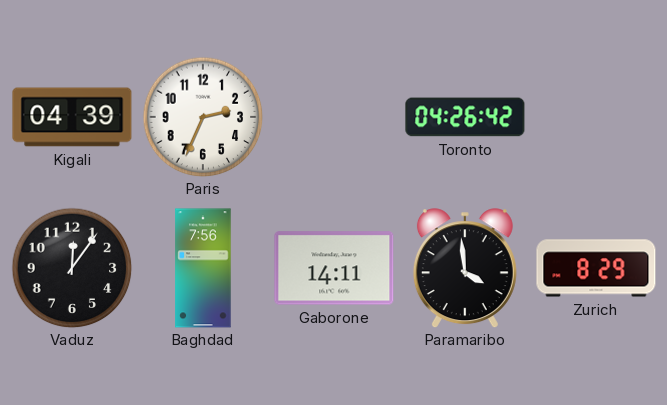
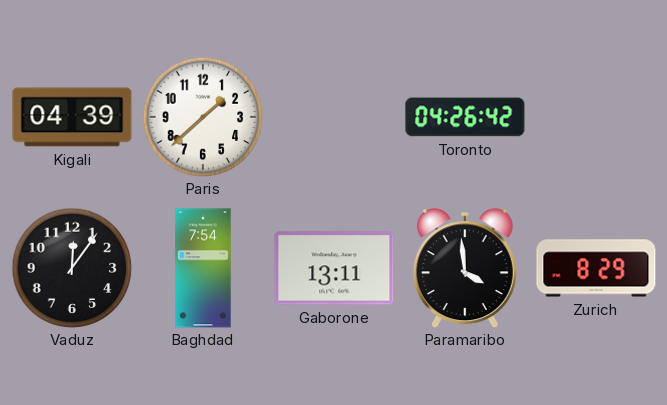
Paris: 2:34 -> 1:38 (203, 117)
Baghdad: 7:56 -> 7:54 (203, 268)
Gaborone: 14:11 -> 13:11 (334, 268)
